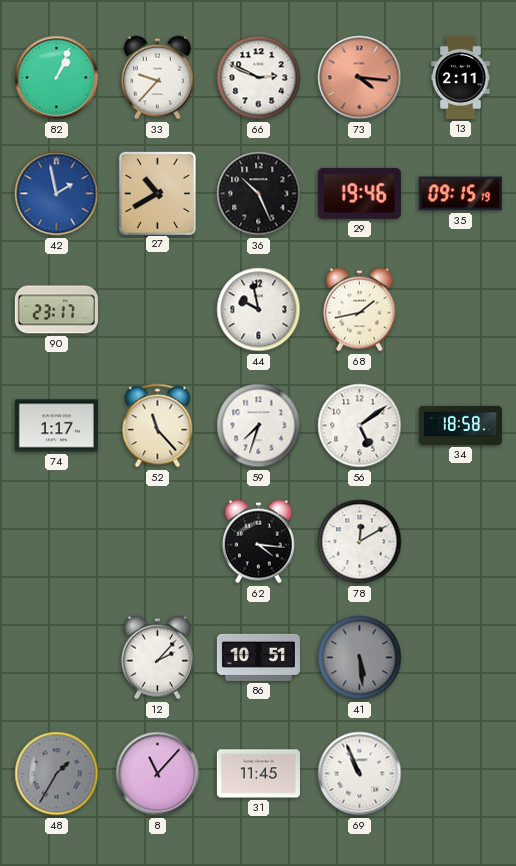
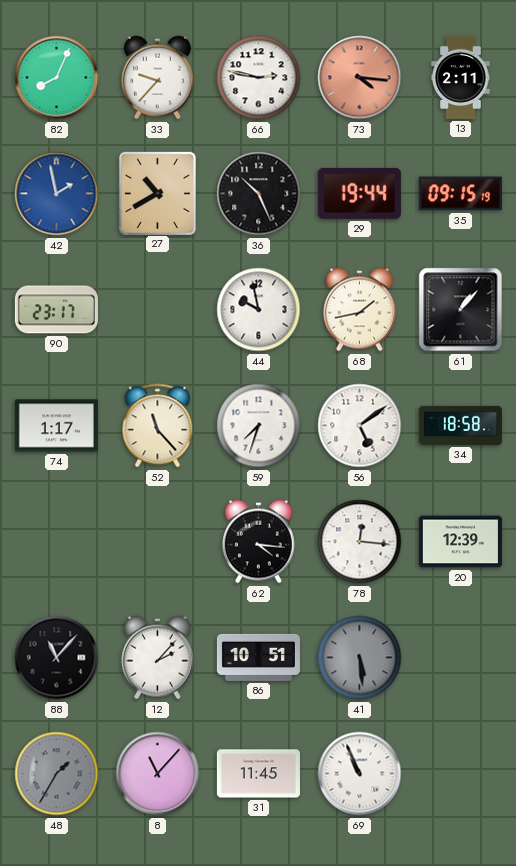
82: 1:04 -> 8:04 (57, 78)
66: 2:49 -> 2:47 (259, 78)
29: 19:46 -> 19:44 (359, 193)
61: none -> 1:07 (461, 310)
78: 12:10 -> 12:16 (360, 542)
20: none -> 12:39 (460, 542)
88: none -> 11:07 (57, 658)
